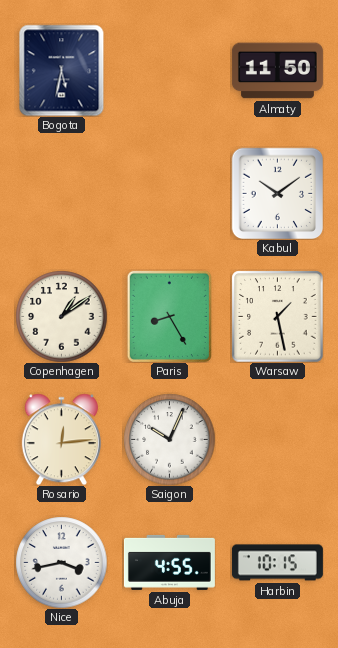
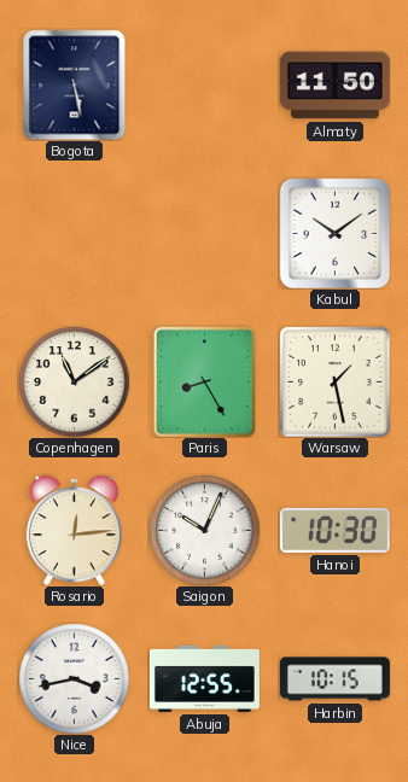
Bogota: 5:32 -> 5:28 (75, 84)
Copenhagen: 1:09 -> 11:09 (74, 381)
Hanoi: none -> 10:30 (334, 530)
Abuja: 4:55 -> 12:55 (204, 678)
